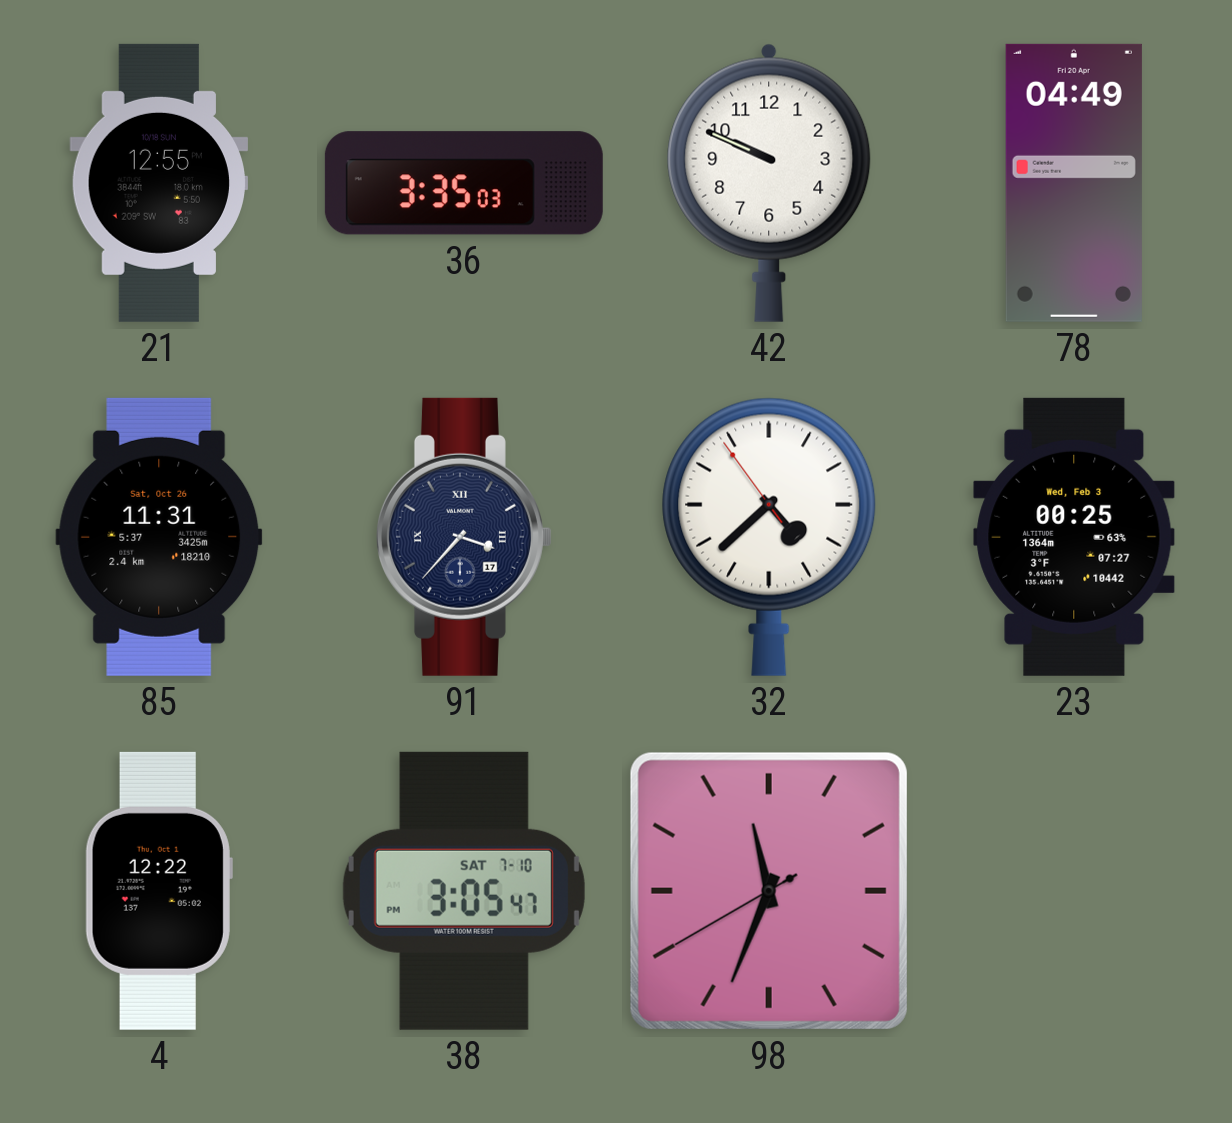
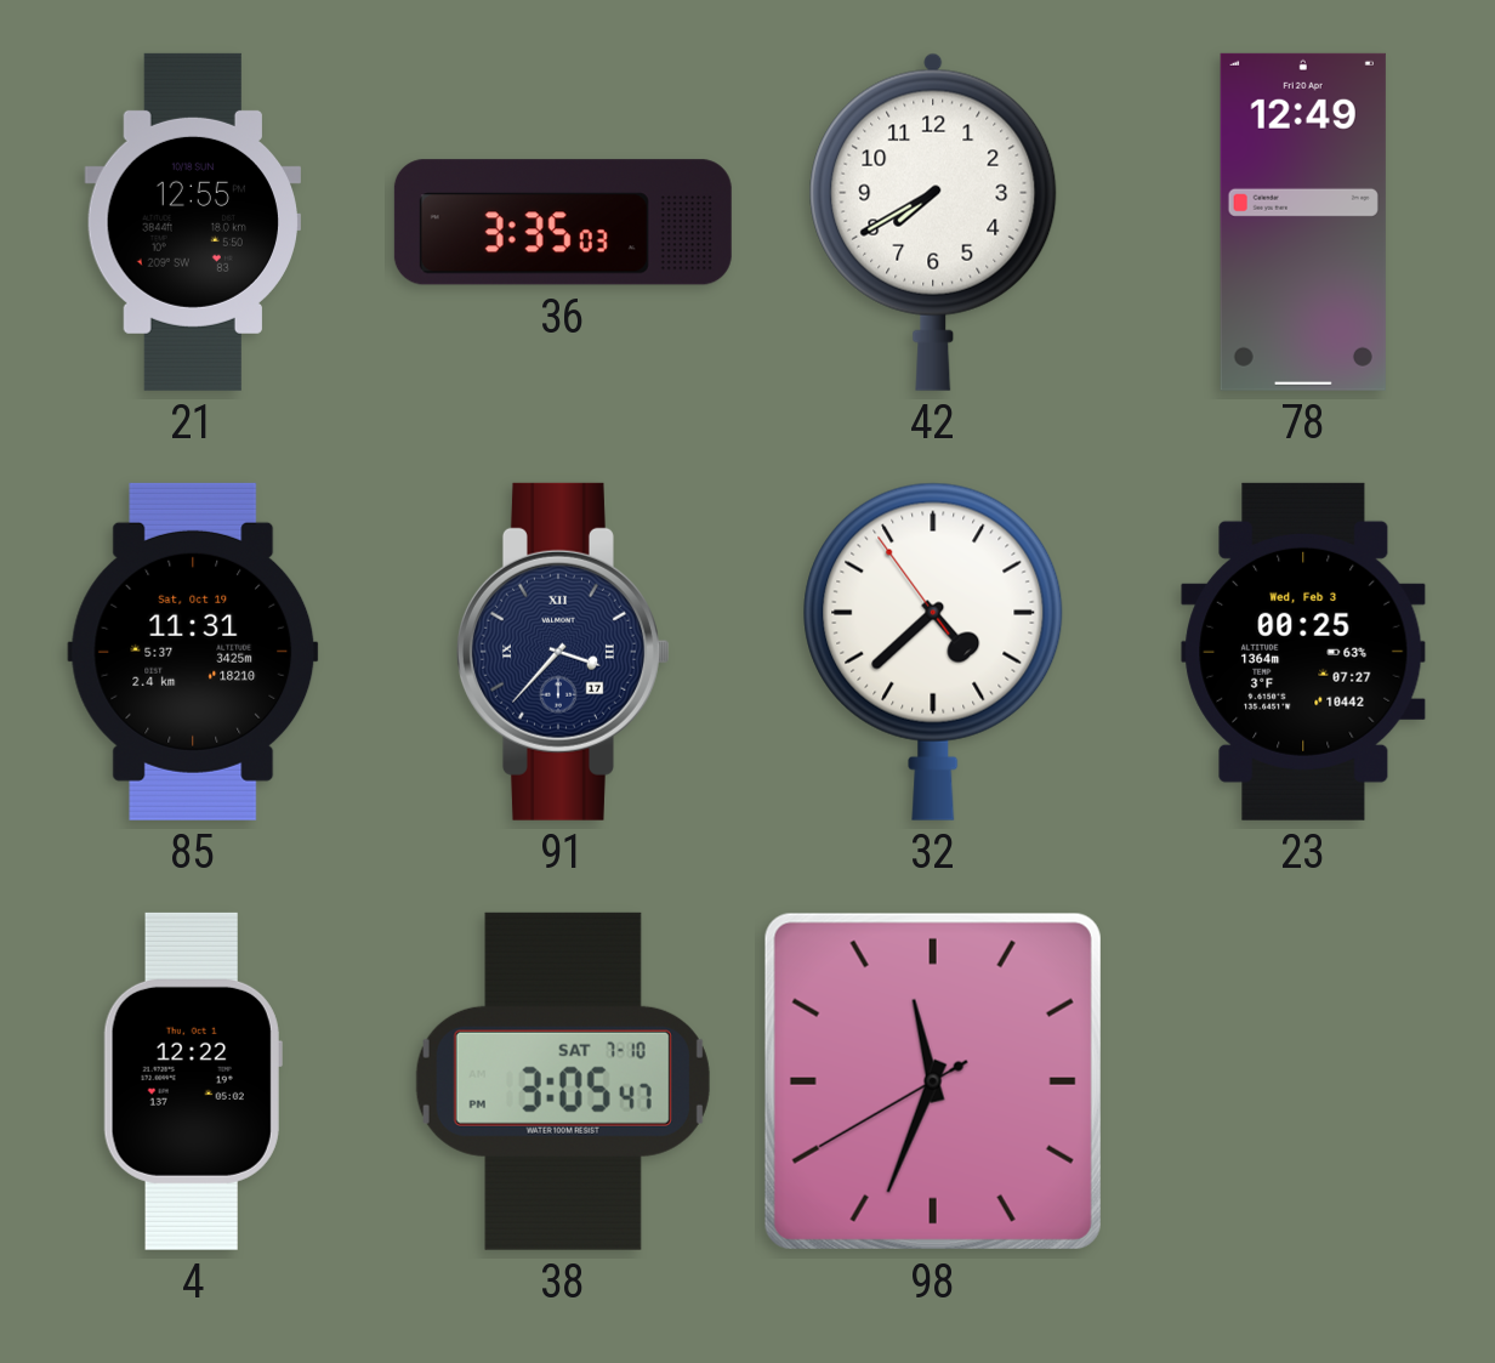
42: 9:49 -> 7:40 (933, 222)
78: 04:49 -> 12:49 (1303, 222)
85 date: Sat, Oct 26 -> Sat, Oct 19 (193, 652)
